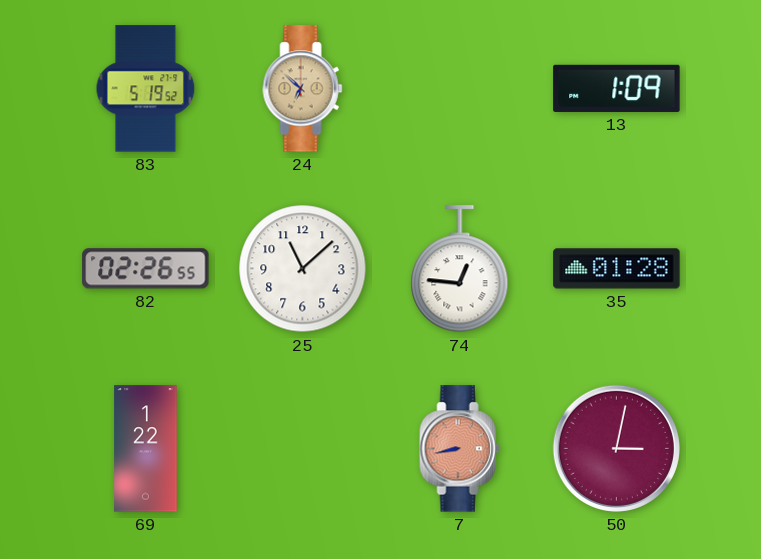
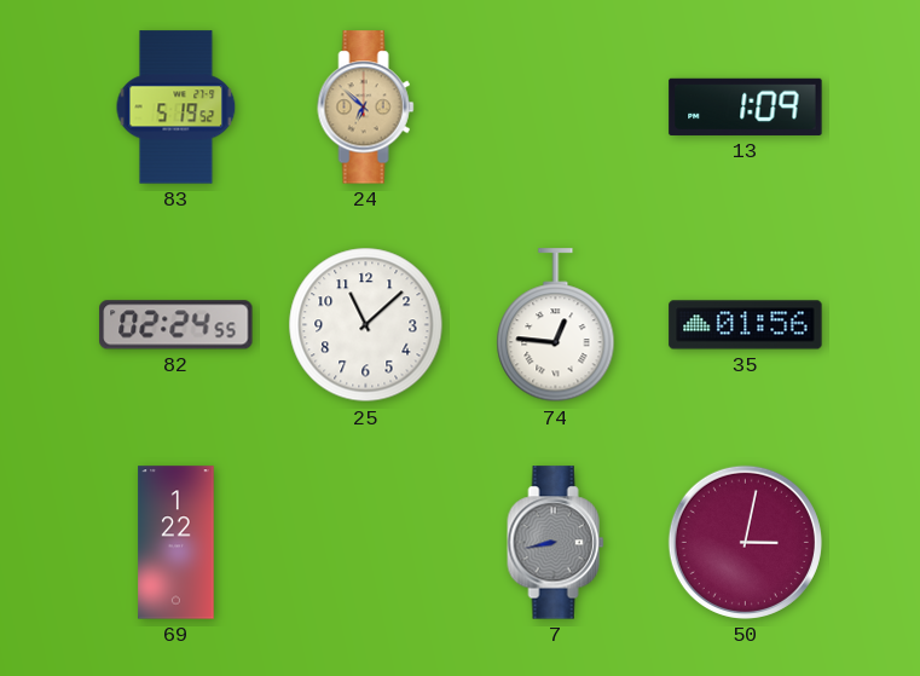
82: 02:26 -> 02:24 (177, 325)
35: 01:28 -> 01:56 (746, 325)
7 dial: salmon -> grey (556, 543)
